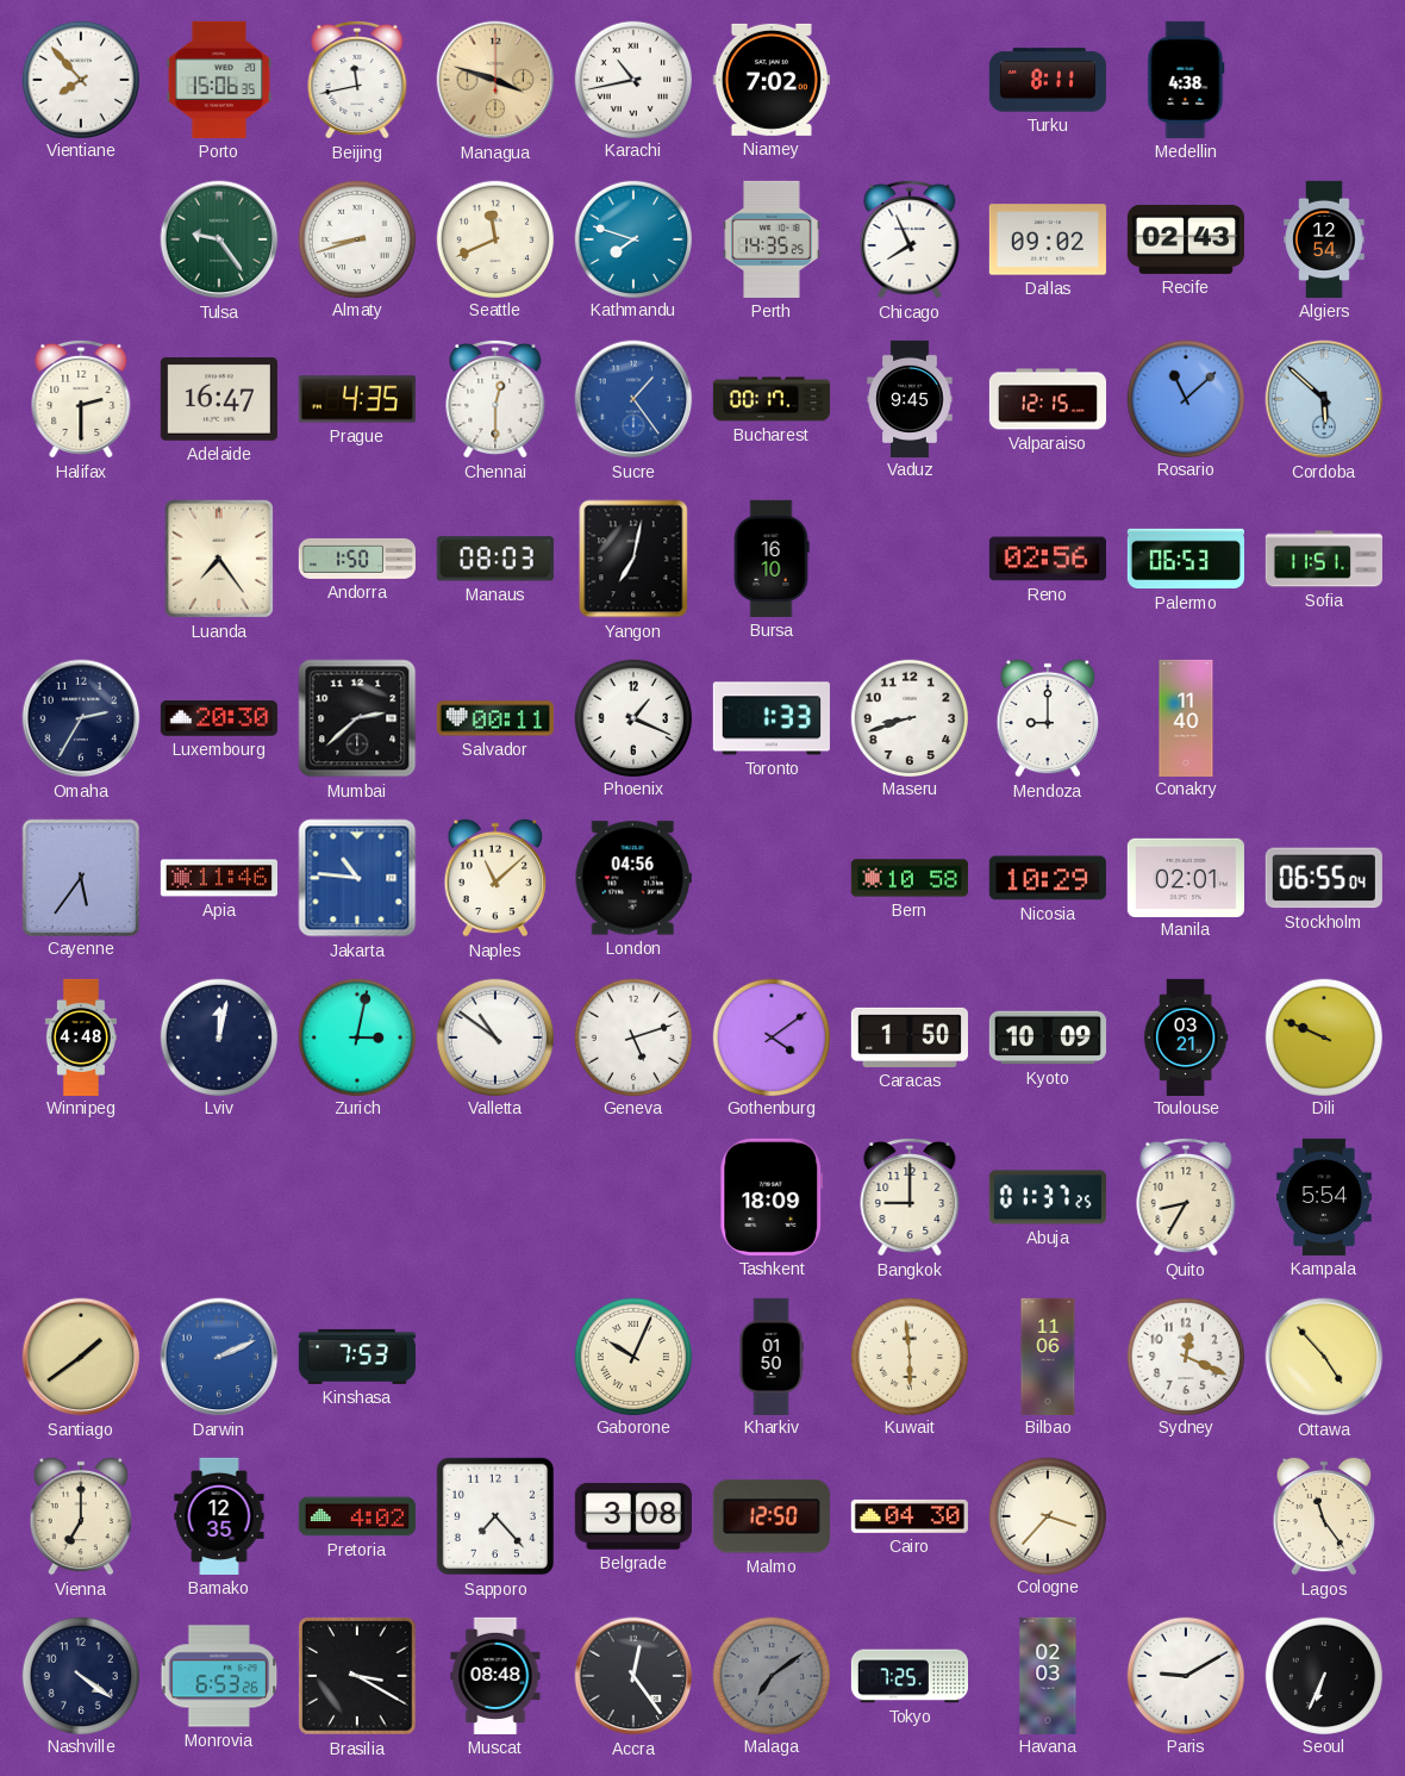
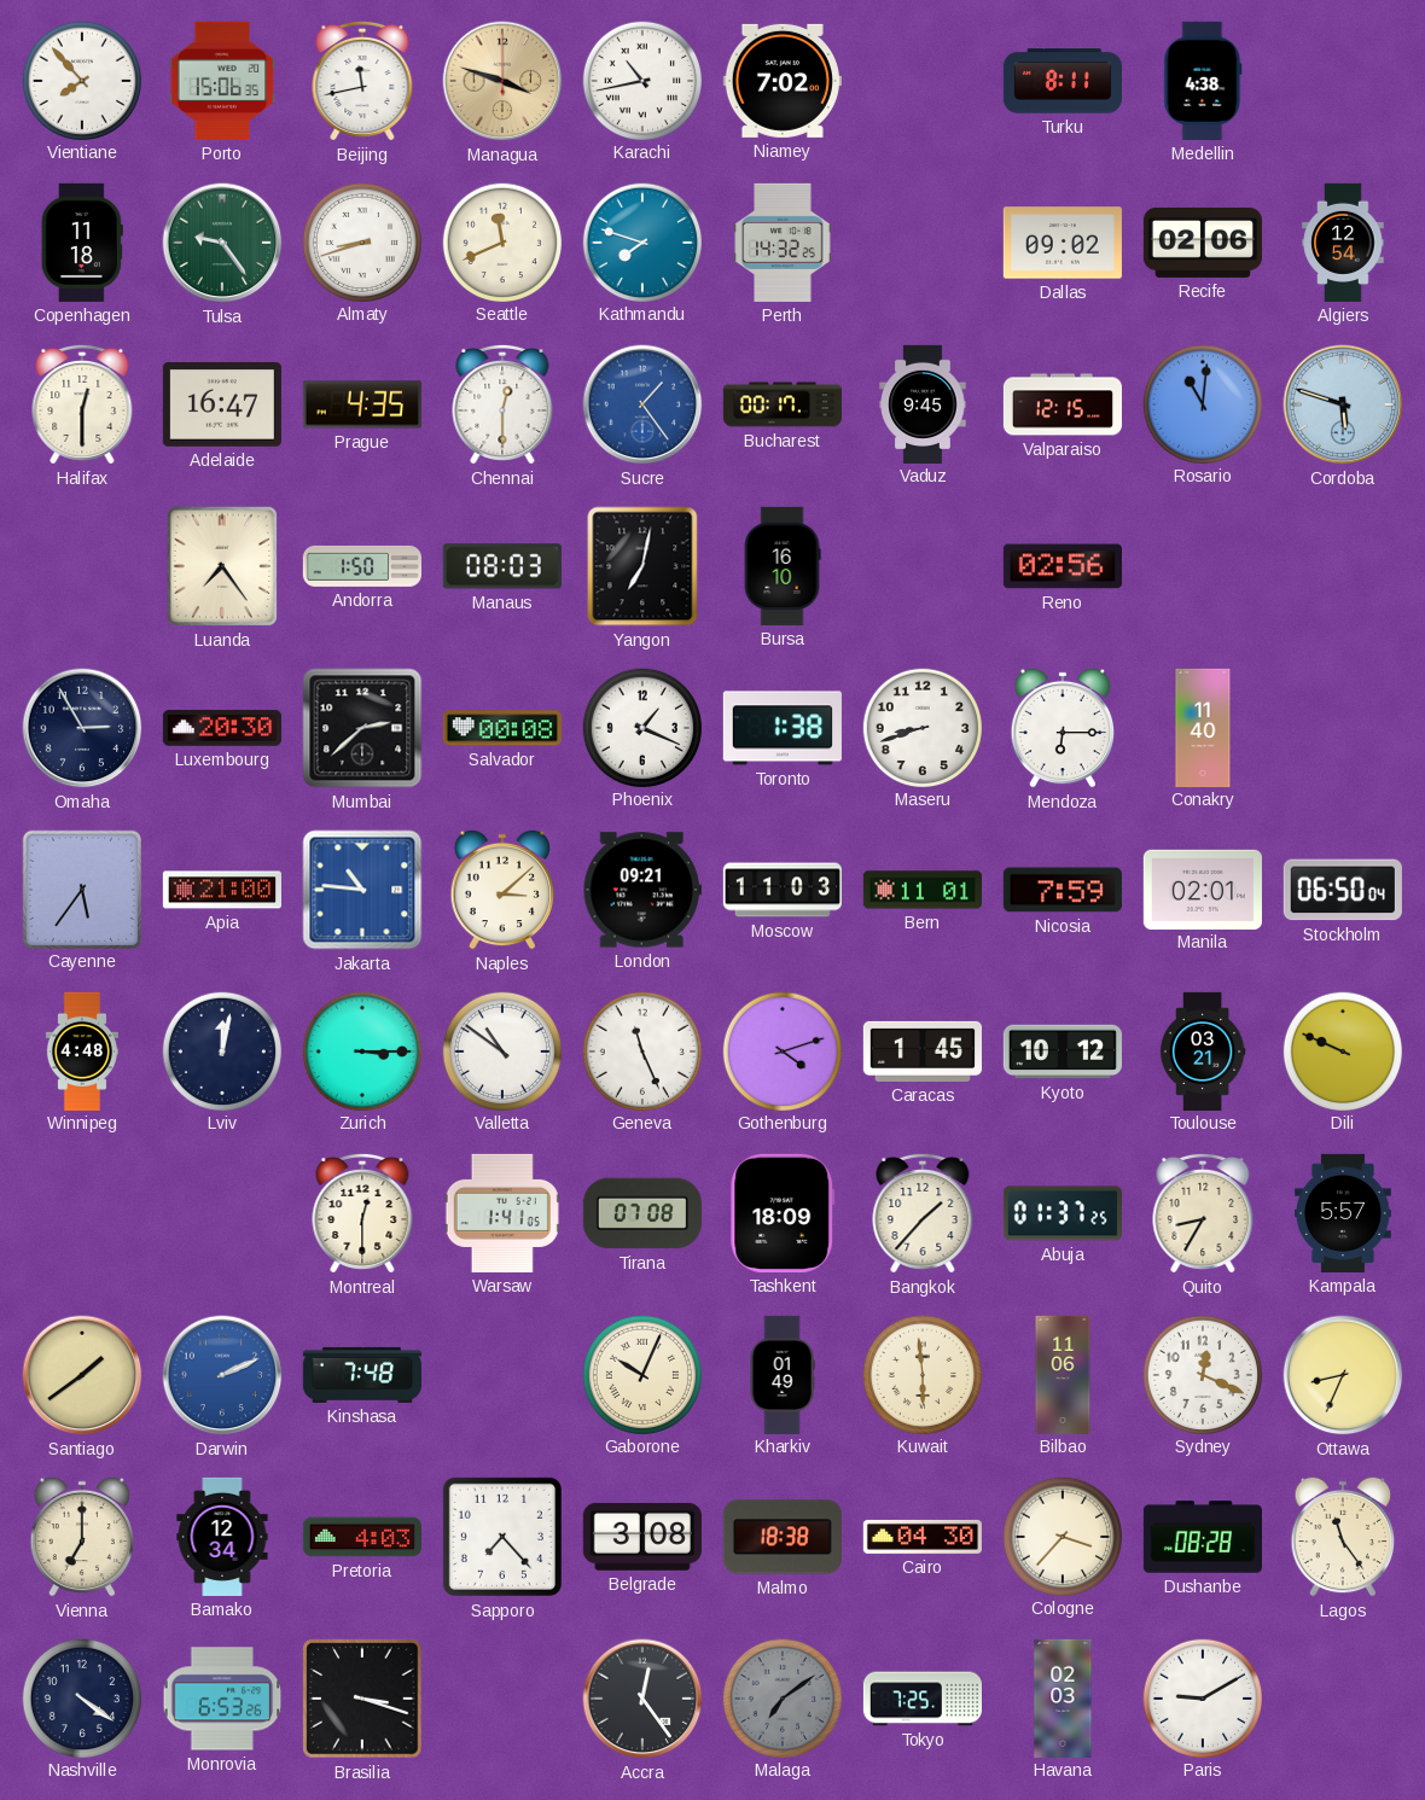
Copenhagen: none -> 11:18 (82, 243)
Perth: 14:35 -> 14:32 (783, 243)
Chicago: 7:56 -> none (910, 239)
Recife: 02:43 -> 02:06 (1203, 243)
Halifax: 2:30 -> 12:30 (82, 404)
Rosario: 11:08 -> 11:01 (1202, 403)
Cordoba: 5:52 -> 5:48 (1343, 404)
Palermo: 06:53 -> none (1186, 559)
Sofia: 11:51 -> none (1324, 559)
Omaha: 2:35 -> 2:55 (82, 728)
Salvador: 00:11 -> 00:08 (502, 728)
Toronto: 1:33 -> 1:38 (783, 728)
Mendoza: 9:00 -> 6:15 (1063, 728)
Apia: 11:46 -> 21:00 (222, 890)
Naples: 11:08 -> 3:08 (502, 890)
London: 04:56 -> 09:21 (642, 890)
Moscow: none -> 11:03 (781, 890)
Bern: 10:58 -> 11:01 (923, 890)
Nicosia: 10:29 -> 7:59 (1063, 890)
Stockholm: 06:55 -> 06:50 (1343, 890)
Zurich: 3:02 -> 3:15 (361, 1050)
Geneva: 5:12 -> 11:26 (641, 1050)
Gothenburg: 4:09 -> 4:12 (781, 1050)
Caracas: 1:50 -> 1:45 (923, 1052)
Kyoto: 10:09 -> 10:12 (1063, 1052)
Montreal: none -> 12:30 (362, 1213)
Warsaw: none -> 1:41 (502, 1213)
Tirana: none -> 07:08 (642, 1213)
Bangkok: 9:00 -> 1:37 (923, 1213)
Kampala: 5:54 -> 5:57 (1343, 1213)
Kinshasa: 7:53 -> 7:48 (362, 1375)
Kharkiv: 01:50 -> 01:49 (783, 1374)
Ottawa: 4:53 -> 8:34 (1343, 1375)
Bamako: 12:35 -> 12:34 (222, 1537)
Pretoria: 4:02 -> 4:03 (362, 1537)
Malmo: 12:50 -> 18:38 (783, 1537)
Dushanbe: none -> 08:28 (1203, 1537)
Brasilia: 3:20 -> 3:18 (362, 1699)
Muscat: 08:48 -> none (495, 1676)
Seoul: 6:34 -> none (1323, 1675)
